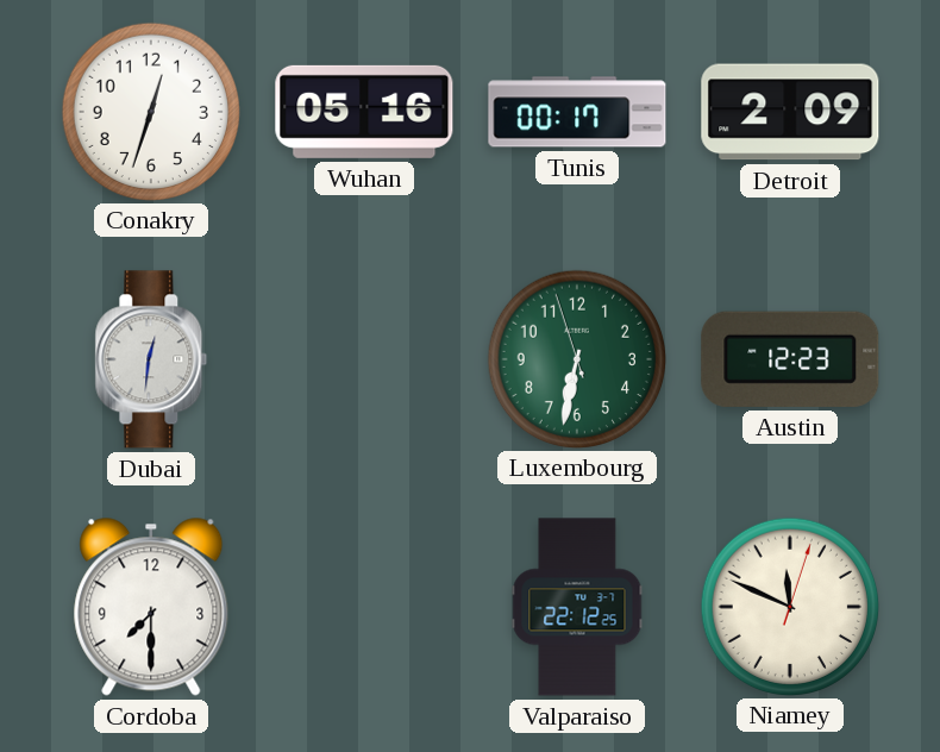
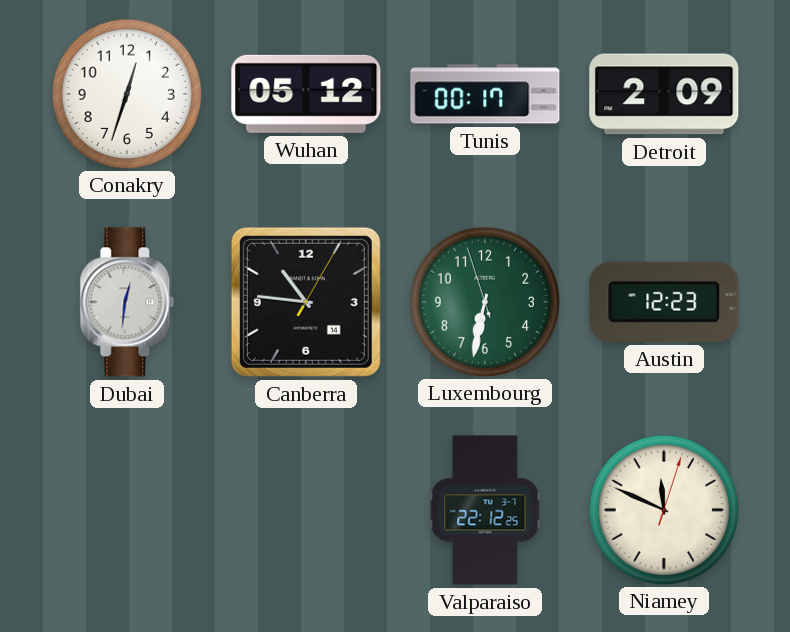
Wuhan: 05:16 -> 05:12 (306, 94)
Canberra: none -> 10:46 (306, 302)
Cordoba: 7:30 -> none (151, 607)
